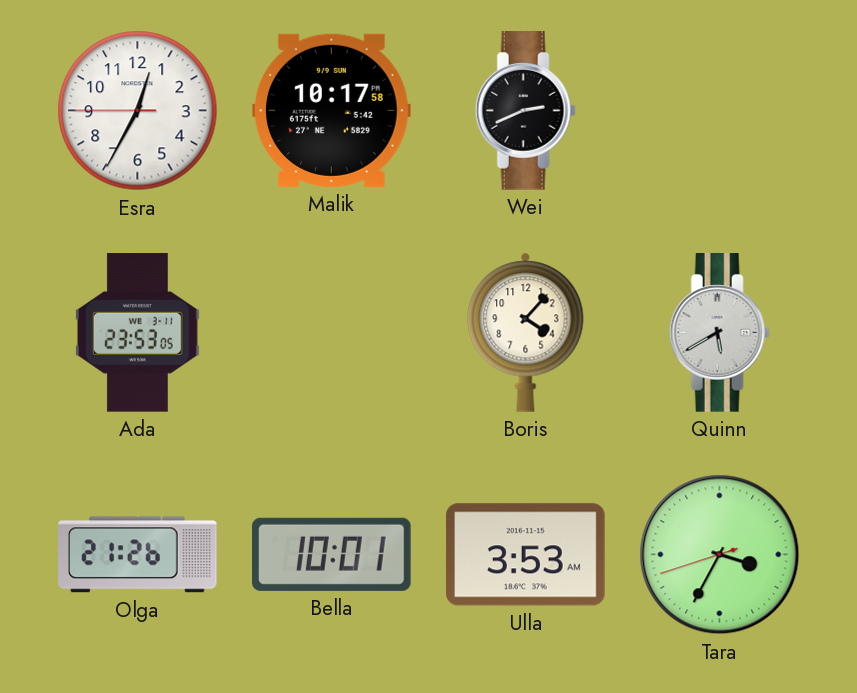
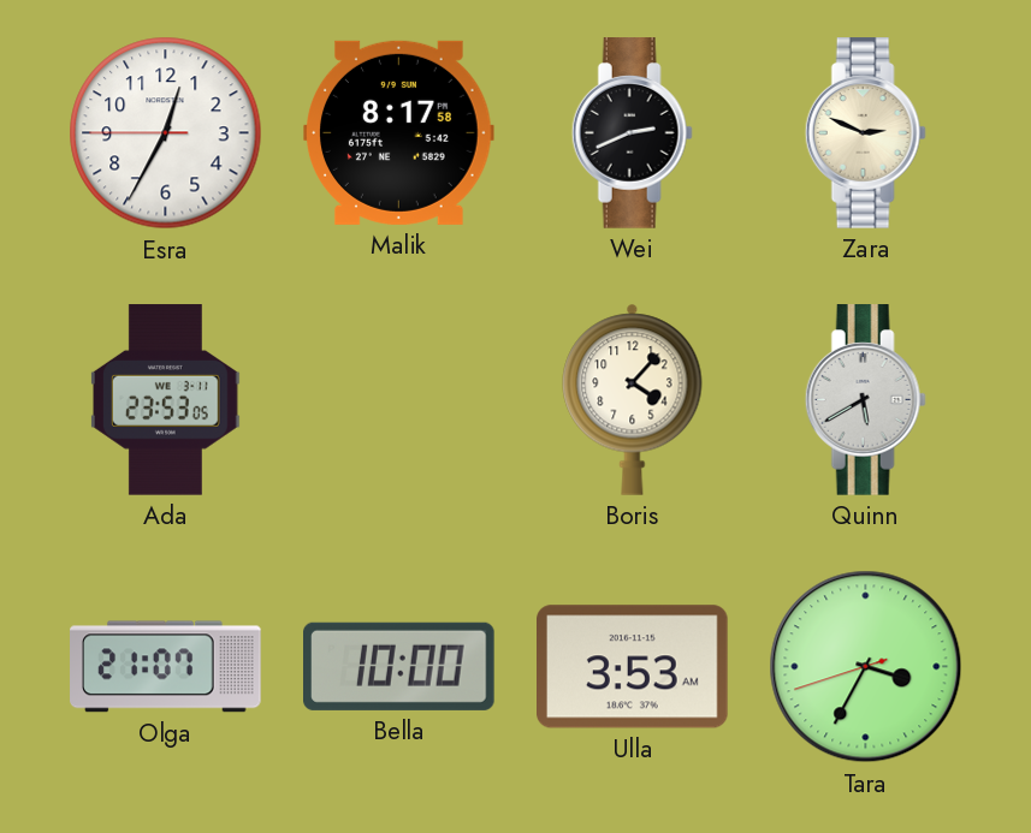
Malik: 10:17 -> 8:17 (399, 132)
Zara: none -> 2:49 (865, 133)
Olga: 21:26 -> 21:07 (166, 667)
Bella: 10:01 -> 10:00 (399, 666)
